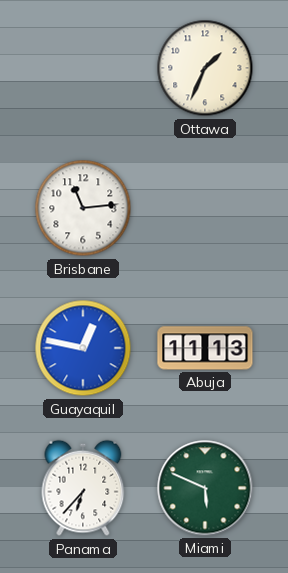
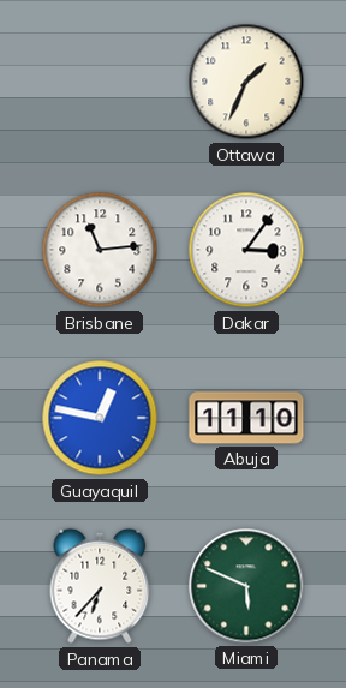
Dakar: none -> 3:06 (246, 250)
Abuja: 11:13 -> 11:10 (246, 418)
